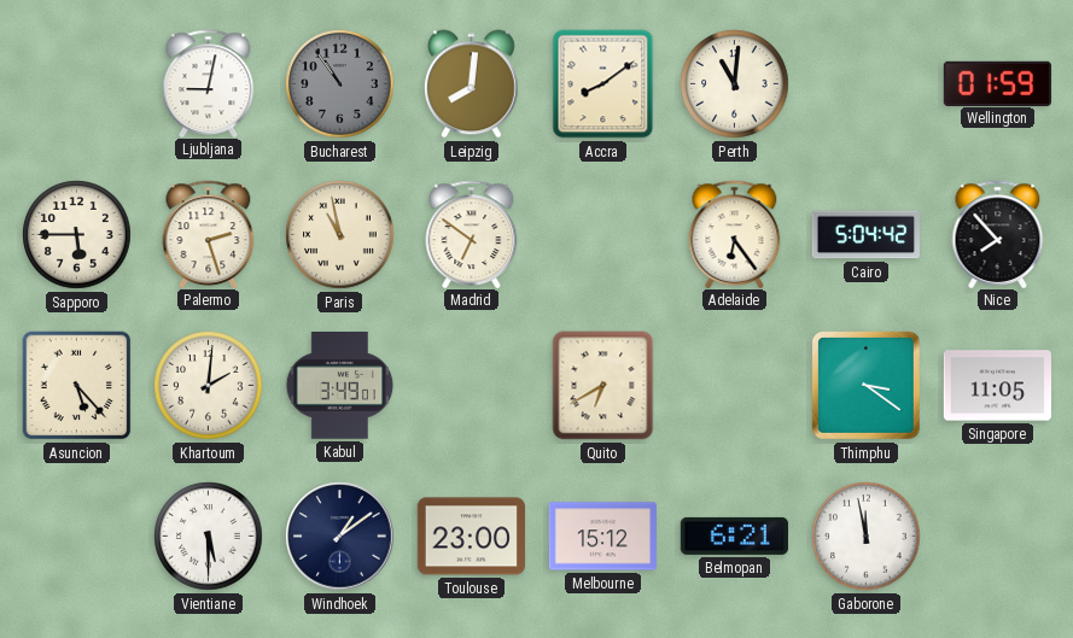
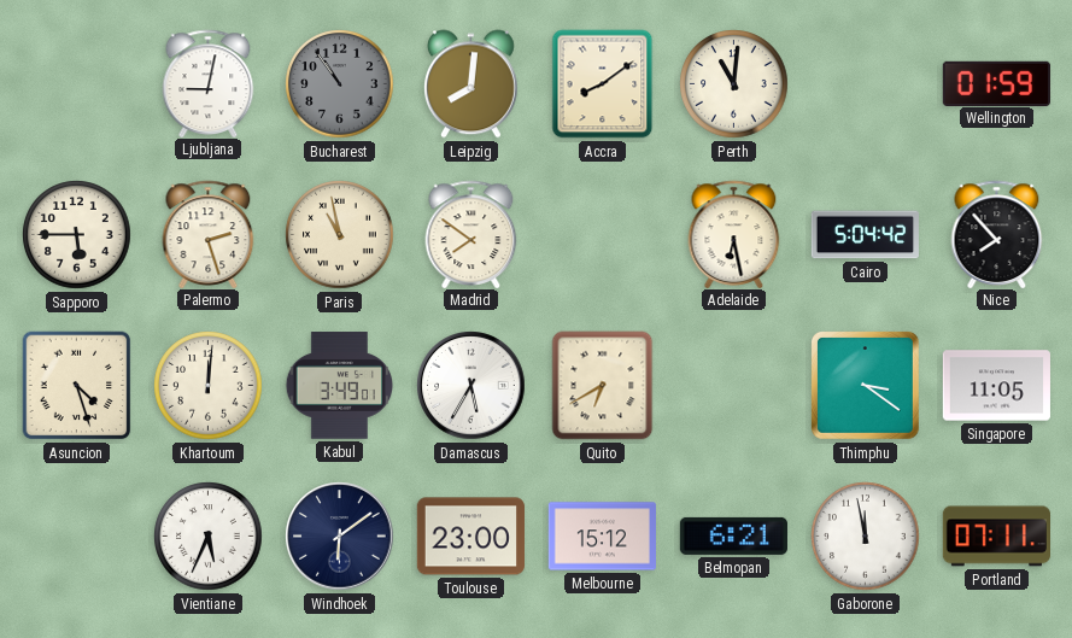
Madrid: 6:51 -> 7:51 (471, 234)
Adelaide: 6:24 -> 6:28 (734, 234)
Asuncion: 5:23 -> 4:27 (77, 386)
Khartoum: 2:01 -> 12:01 (209, 386)
Damascus: none -> 5:35 (471, 386)
Vientiane: 5:30 -> 5:34 (209, 537)
Windhoek: 1:09 -> 6:09 (340, 537)
Portland: none -> 07:11 (996, 537)
